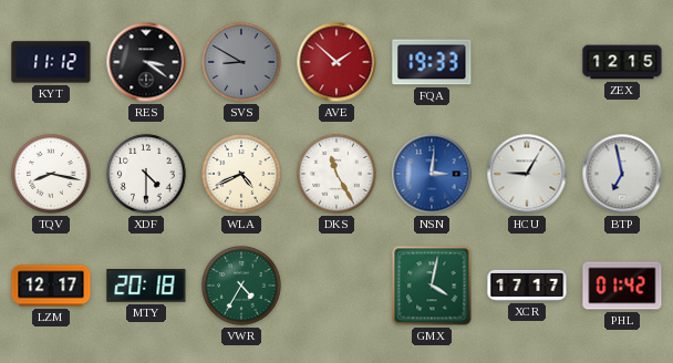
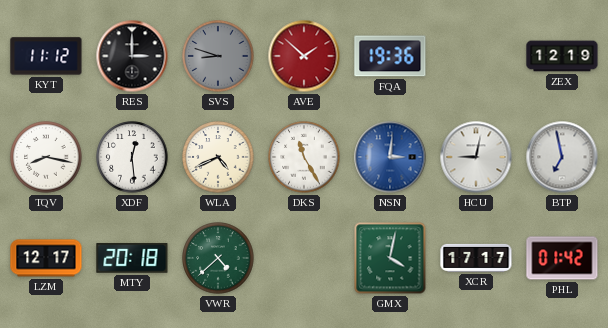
RES: 3:21 -> 3:00 (132, 56)
SVS: 8:50 -> 8:48 (218, 56)
FQA: 19:33 -> 19:36 (390, 56)
ZEX: 12:15 -> 12:19 (562, 56)
XDF: 4:30 -> 12:29 (132, 157)
HCU: 9:05 -> 9:02 (476, 157)
VWR: 4:35 -> 4:38 (218, 258)
